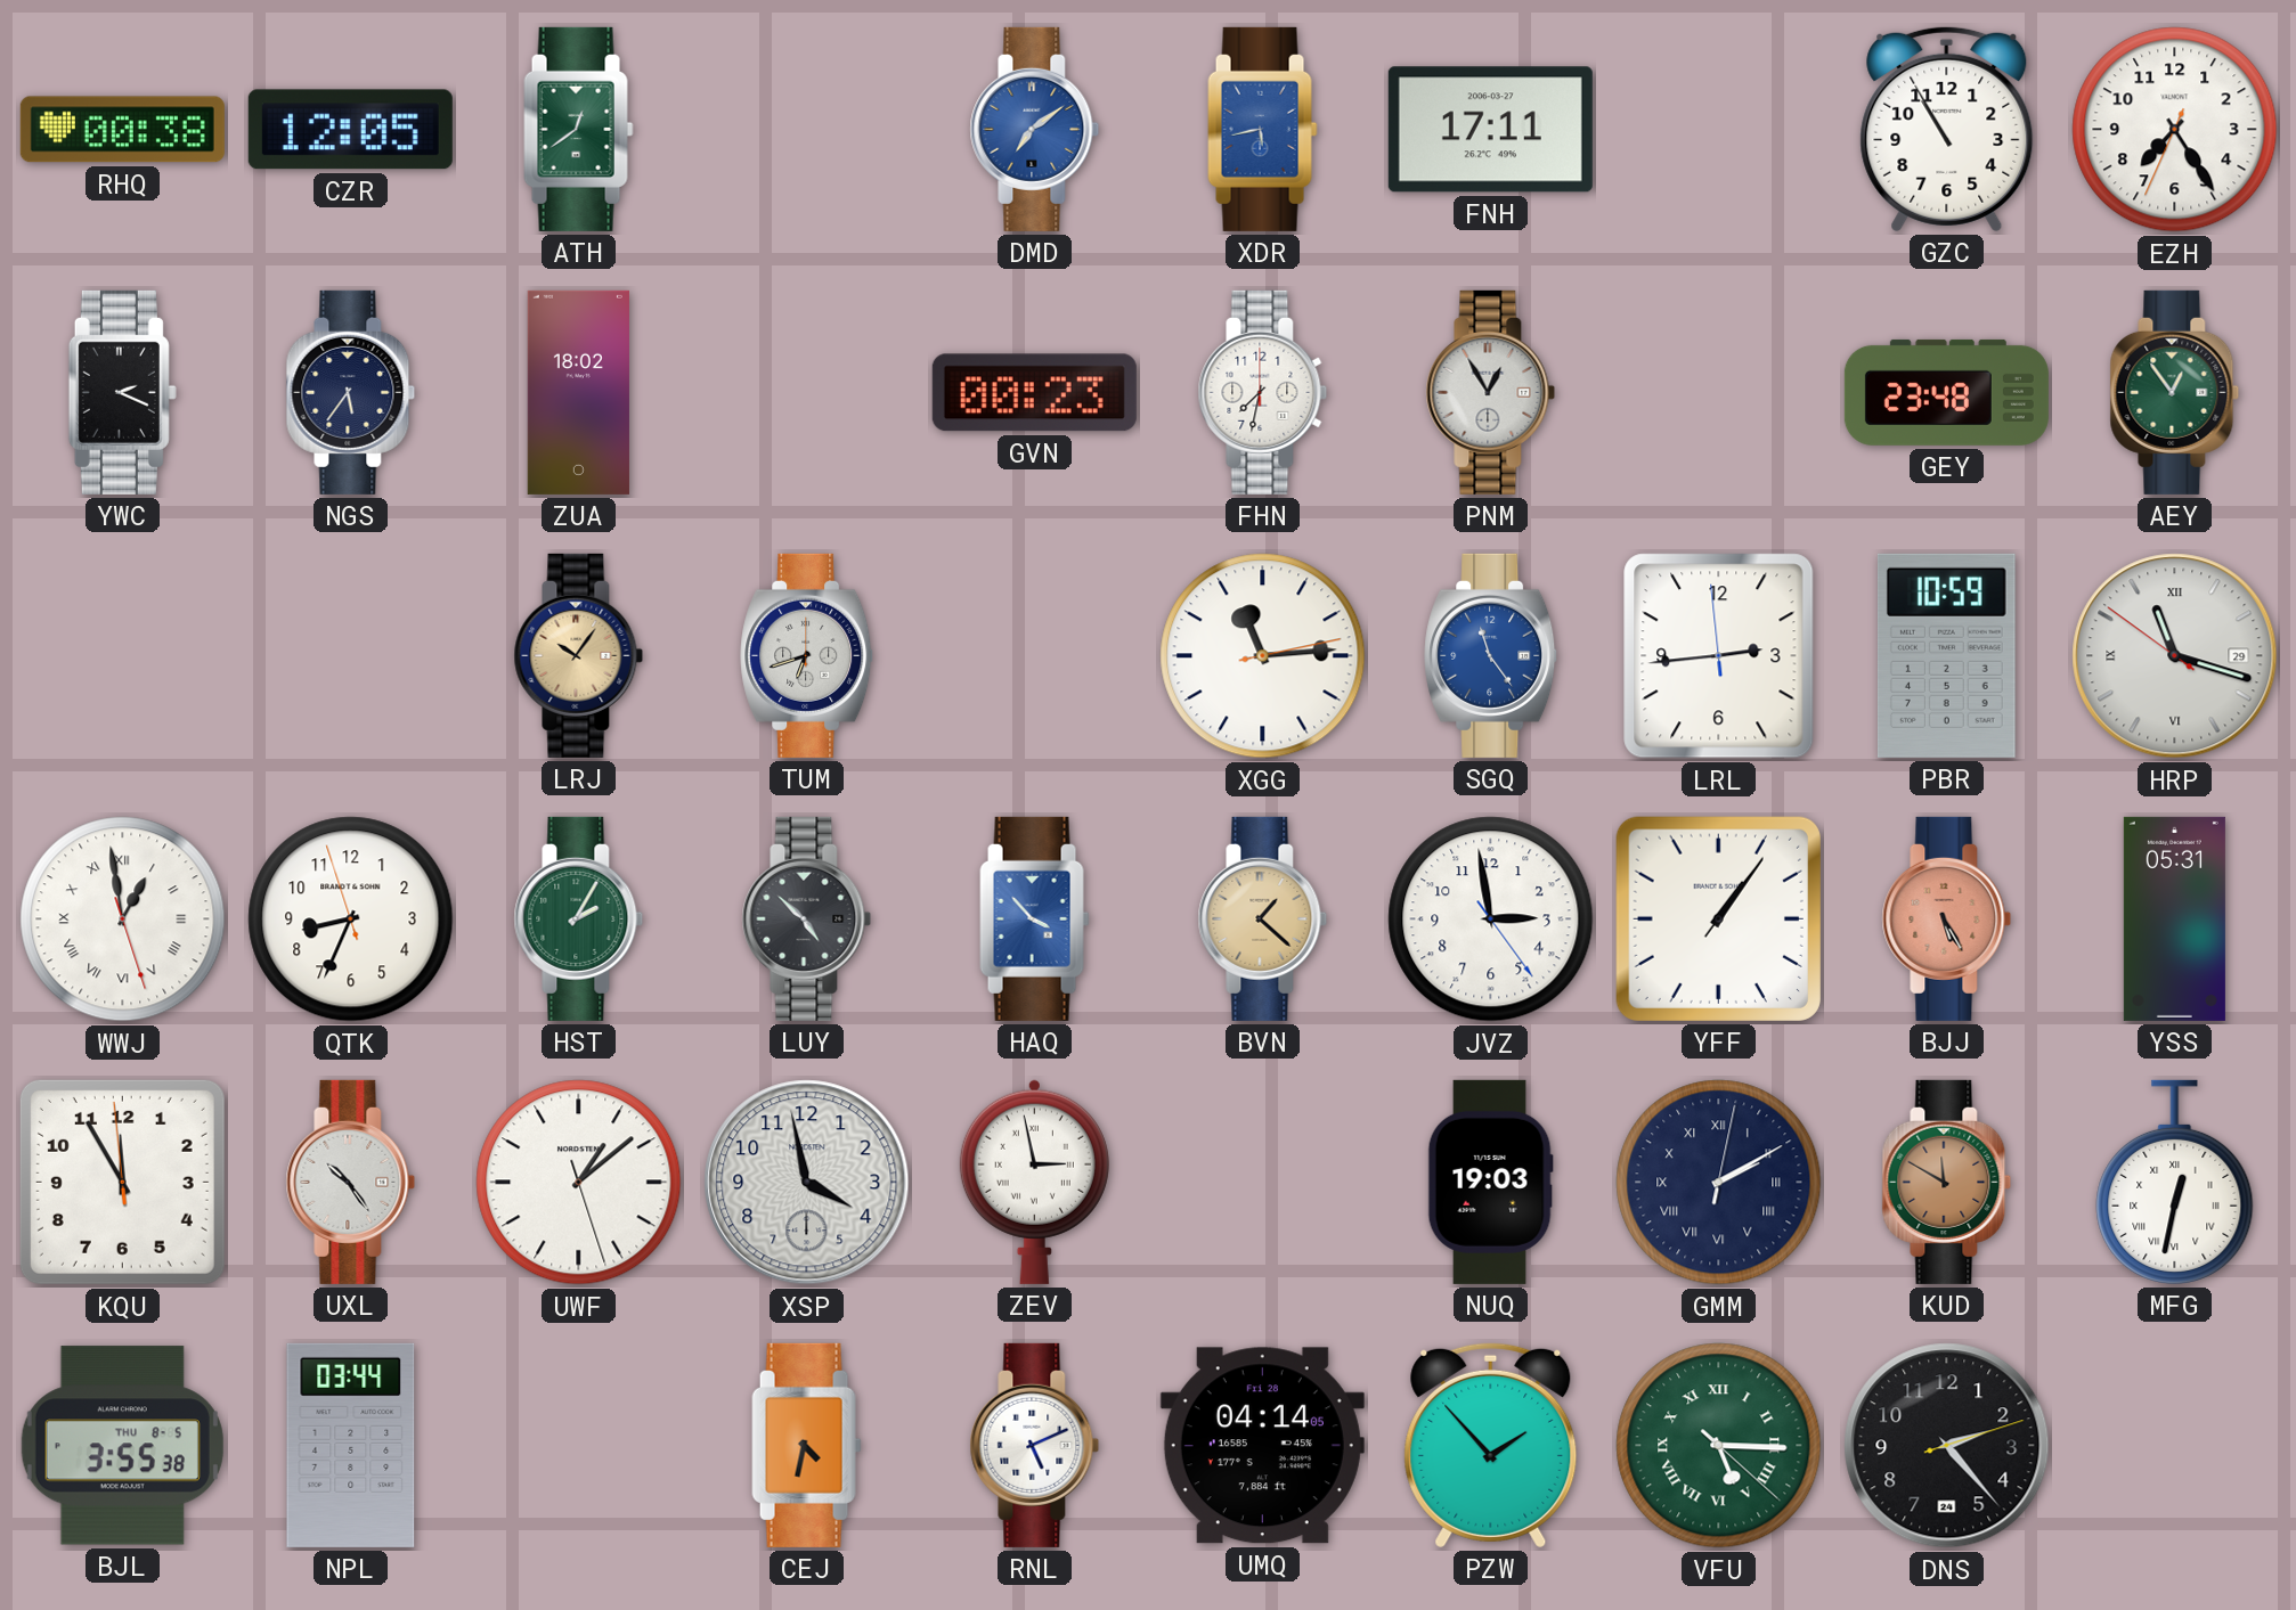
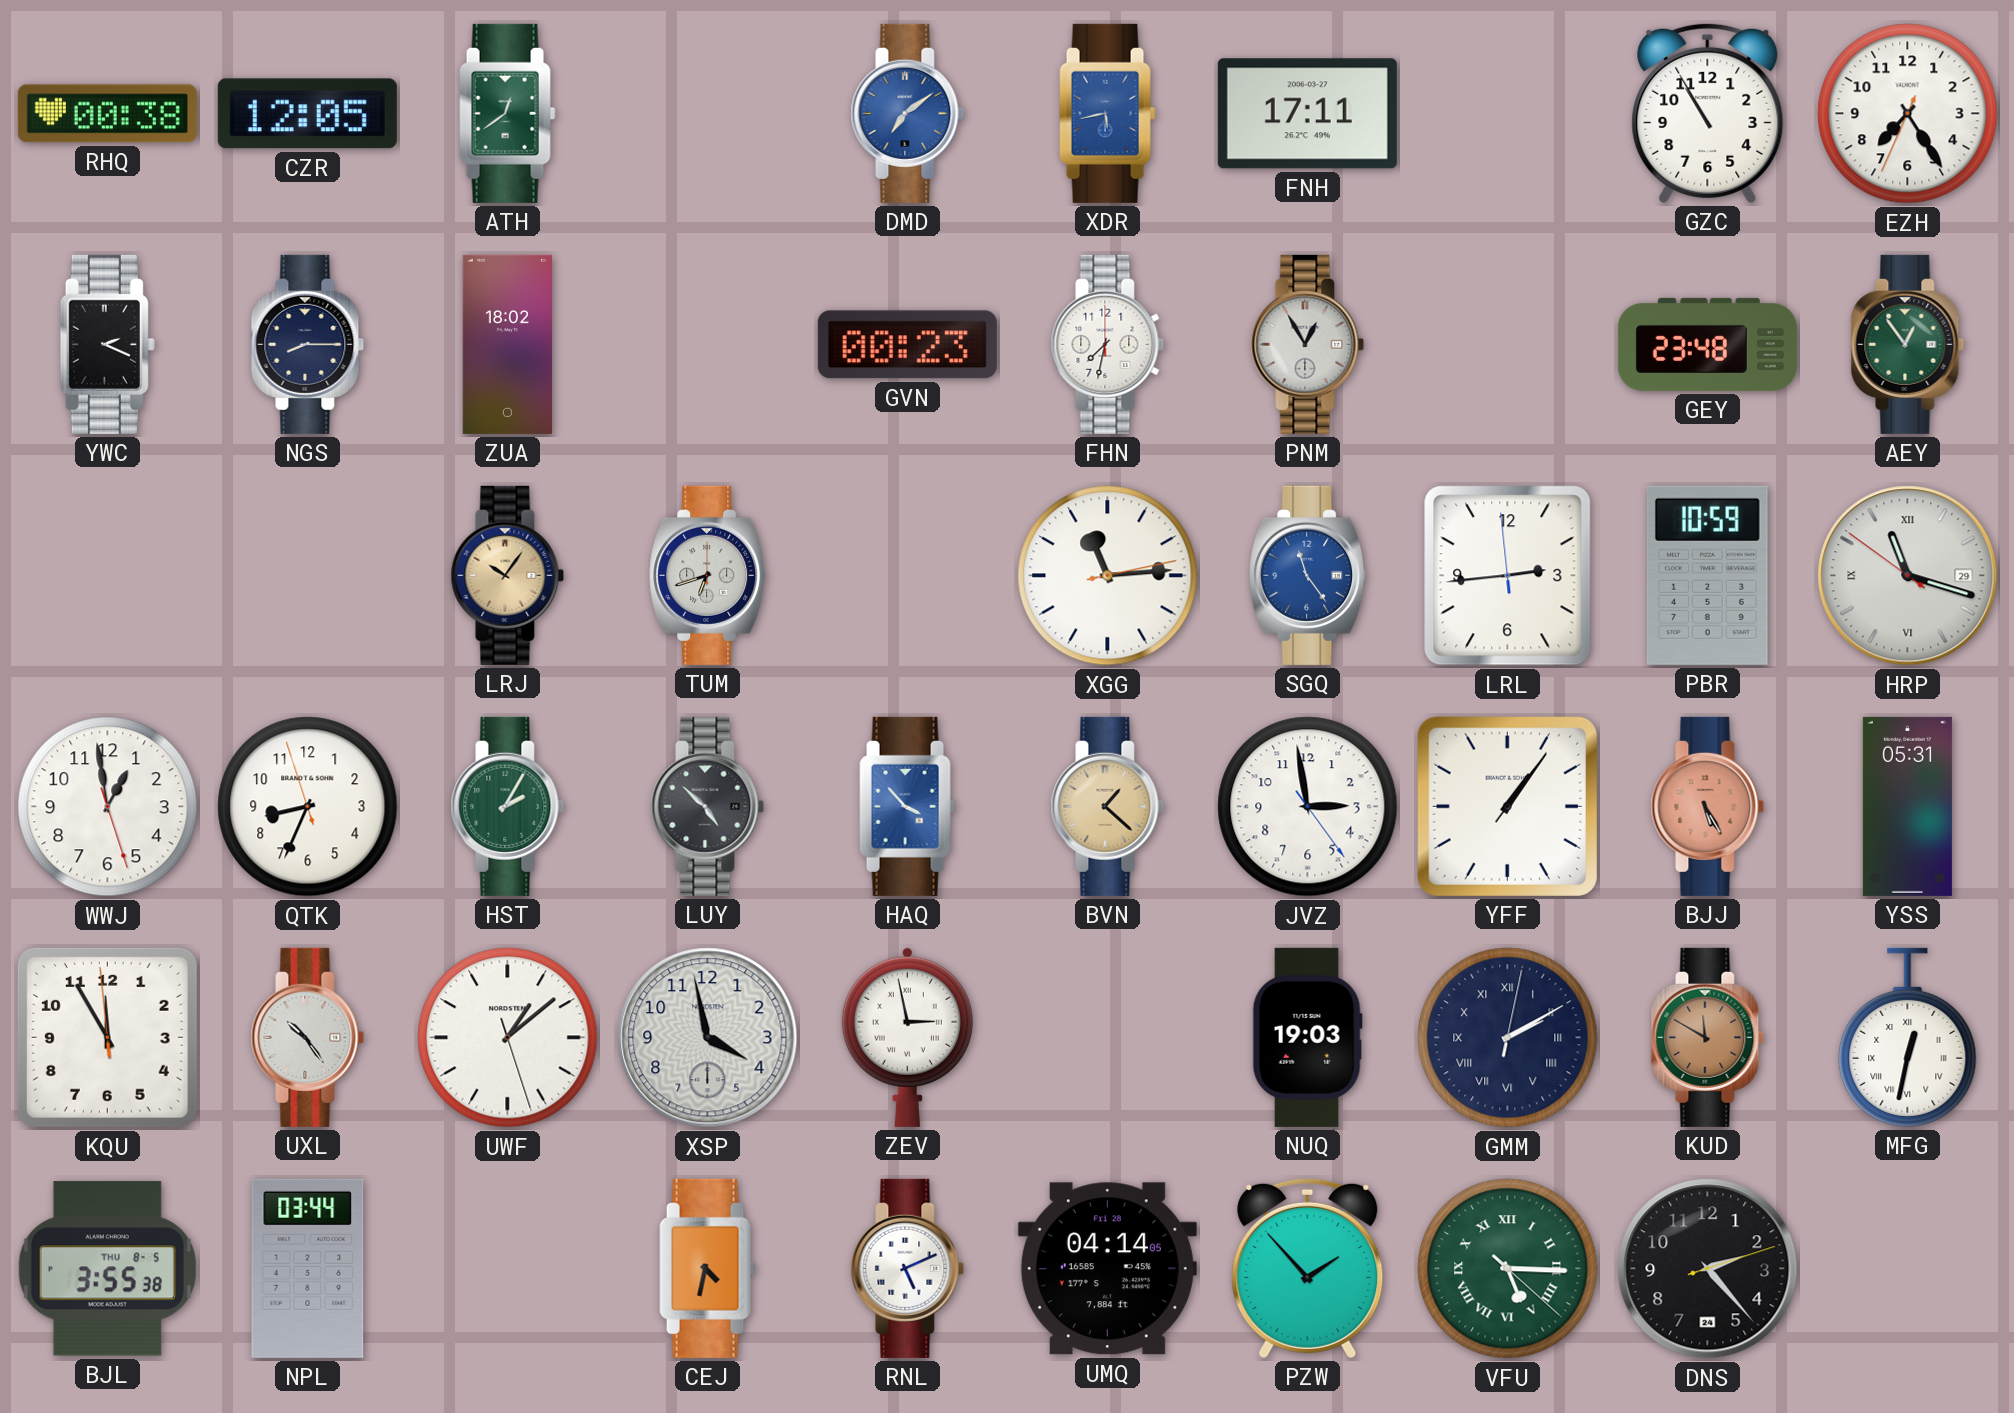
NGS: 5:36 -> 8:15 (308, 344)
WWJ numerals: Roman -> Arabic (108, 807)
